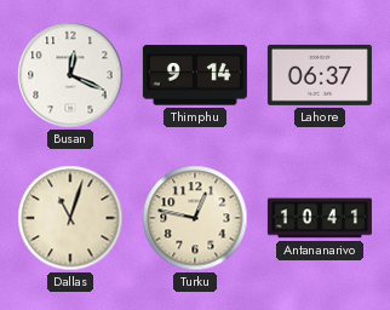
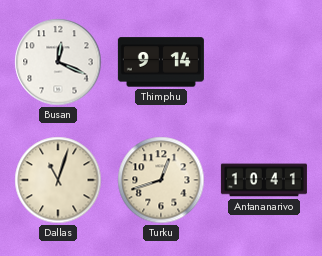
Lahore: 06:37 -> none (320, 75)
Turku: 12:47 -> 12:42 (161, 180)
